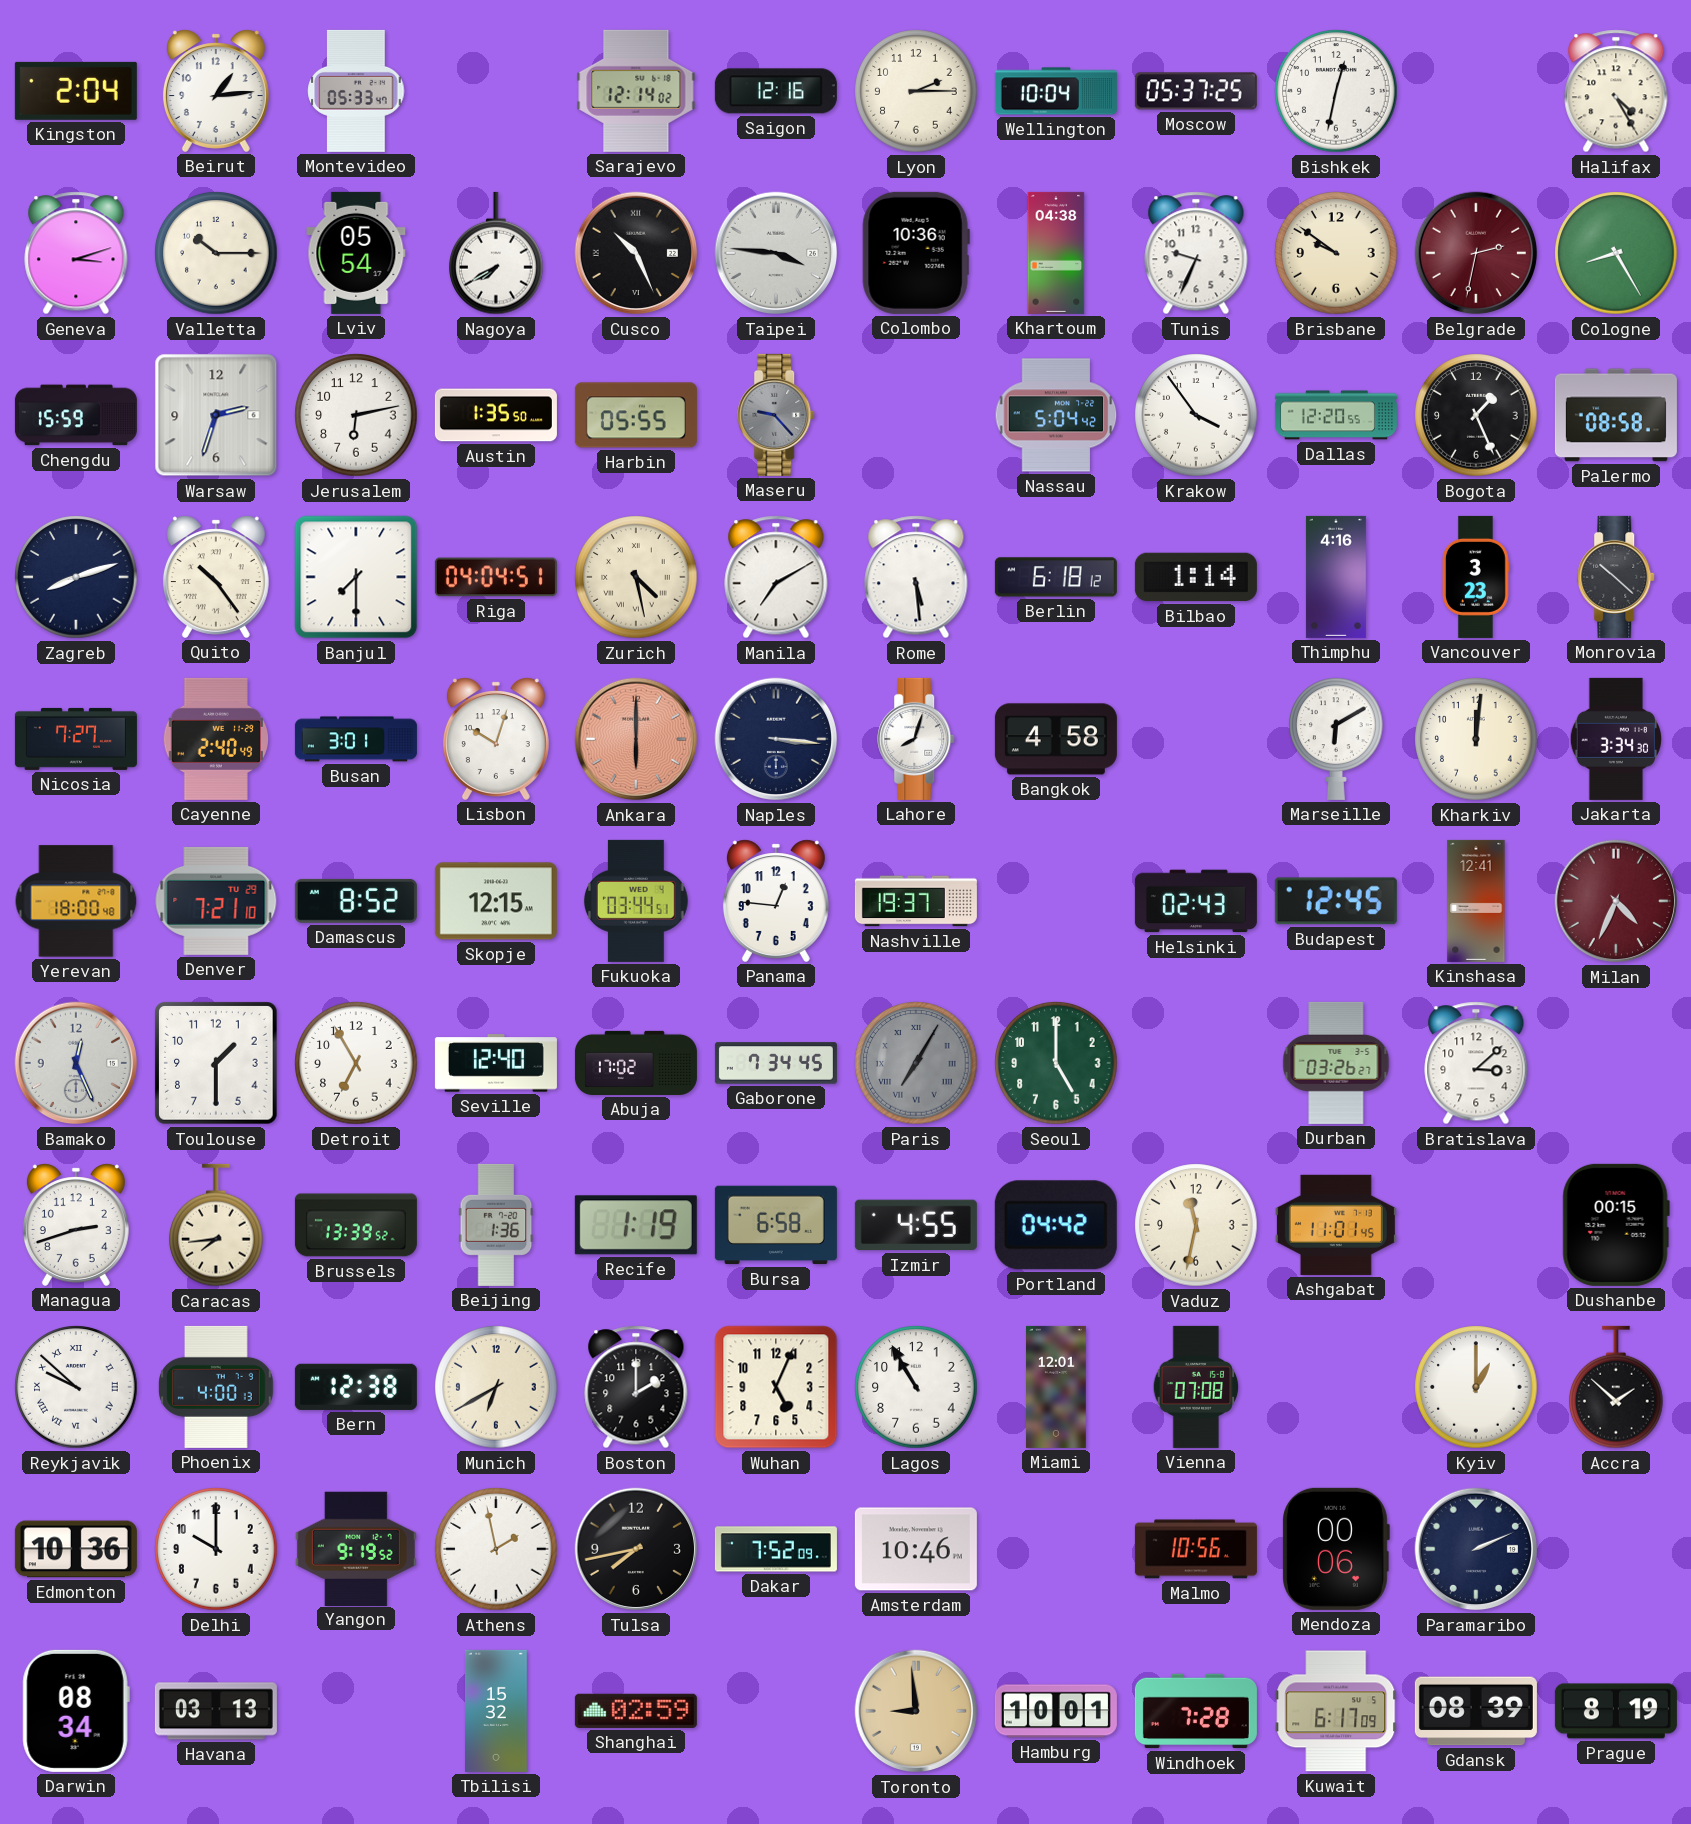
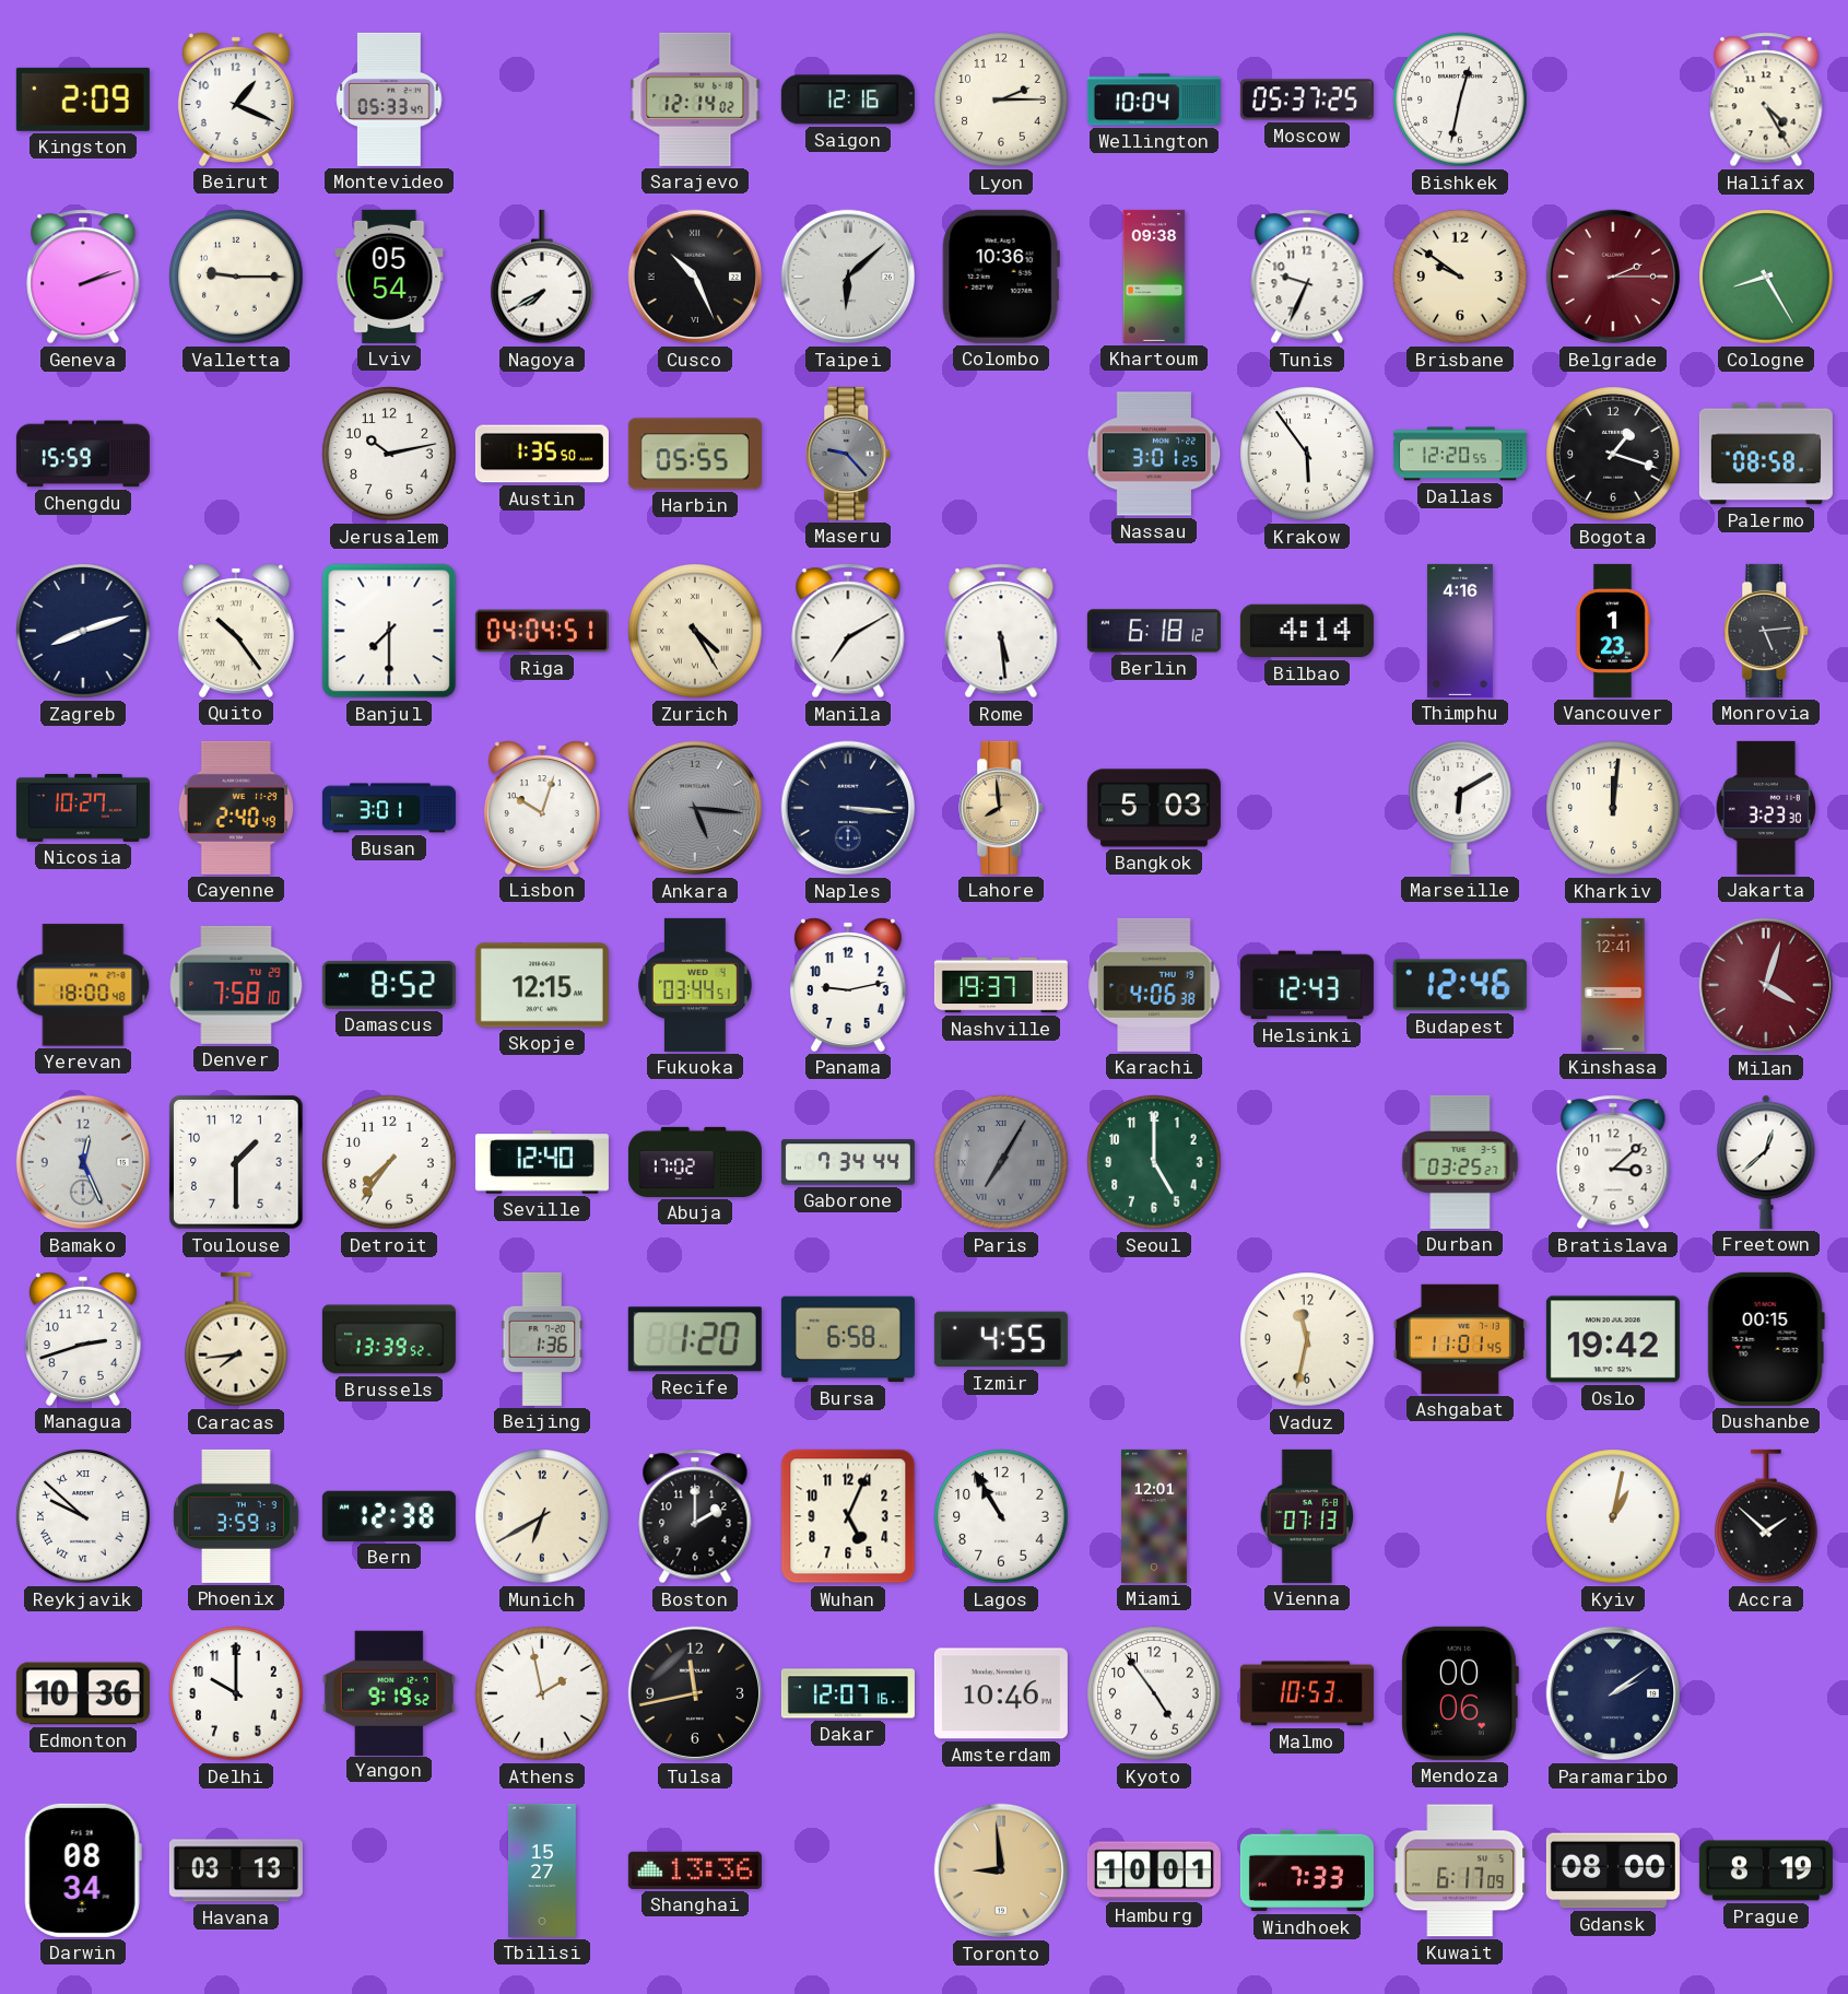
Kingston: 2:04 -> 2:09 (83, 99)
Beirut: 1:14 -> 1:19 (236, 99)
Geneva: 3:12 -> 2:12 (83, 277)
Valletta: 10:15 -> 9:15 (236, 277)
Taipei: 3:46 -> 6:08 (848, 277)
Khartoum: 04:38 -> 09:38 (1154, 277)
Belgrade: 2:32 -> 2:15 (1613, 277)
Warsaw: 2:33 -> none (216, 415)
Jerusalem: 6:13 -> 10:13 (389, 454)
Nassau: 5:04 -> 3:01 (1154, 454)
Krakow: 3:54 -> 5:54 (1307, 454)
Bogota: 1:26 -> 1:18 (1613, 454)
Zurich: 4:28 -> 4:25 (695, 631)
Bilbao: 1:14 -> 4:14 (1307, 631)
Vancouver: 3:23 -> 1:23 (1614, 631)
Monrovia: 10:22 -> 5:14 (1767, 631)
Nicosia: 7:27 -> 10:27 (83, 808)
Ankara: 6:00 -> 5:16 (695, 808)
Ankara dial: salmon -> grey (695, 808)
Lahore: 8:03 -> 7:59 (1002, 808)
Lahore dial: white -> champagne (1002, 808)
Bangkok: 4:58 -> 5:03 (1154, 808)
Jakarta: 3:34 -> 3:23 (1765, 808)
Denver: 7:21 -> 7:58 (236, 985)
Panama: 12:46 -> 9:13 (848, 985)
Karachi: none -> 4:06 (1154, 985)
Helsinki: 02:43 -> 12:43 (1307, 985)
Budapest: 12:45 -> 12:46 (1460, 985)
Milan: 4:34 -> 4:03 (1766, 985)
Detroit: 6:55 -> 7:36 (389, 1162)
Gaborone: 7:34:45 -> 7:34:44 (848, 1162)
Durban: 03:26 -> 03:25 (1460, 1162)
Freetown: none -> 12:38 (1766, 1162)
Recife: 1:19 -> 1:20 (695, 1339)
Portland: 04:42 -> none (1056, 1225)
Oslo: none -> 19:42 (1613, 1339)
Phoenix: 4:00 -> 3:59 (236, 1516)
Vienna: 07:08 -> 07:13 (1307, 1516)
Kyiv: 1:00 -> 1:02 (1613, 1516)
Tulsa: 7:43 -> 11:43 (695, 1693)
Dakar: 7:52 -> 12:07 (848, 1693)
Kyoto: none -> 4:54 (1154, 1693)
Malmo: 10:56 -> 10:53 (1307, 1693)
Paramaribo: 2:11 -> 2:09 (1613, 1693)
Tbilisi: 15:32 -> 15:27 (543, 1870)
Shanghai: 02:59 -> 13:36 (695, 1870)
Windhoek: 7:28 -> 7:33 (1307, 1870)
Gdansk: 08:39 -> 08:00 (1613, 1870)
